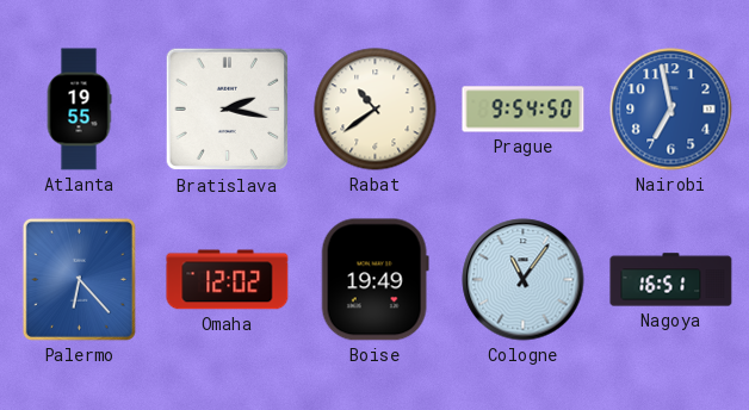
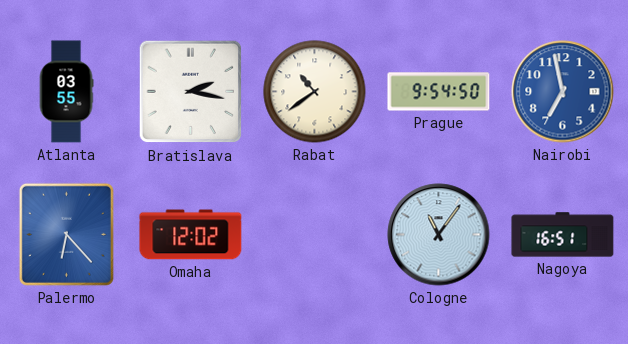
Atlanta: 19:55 -> 03:55 (66, 92)
Boise: 19:49 -> none (374, 280)
